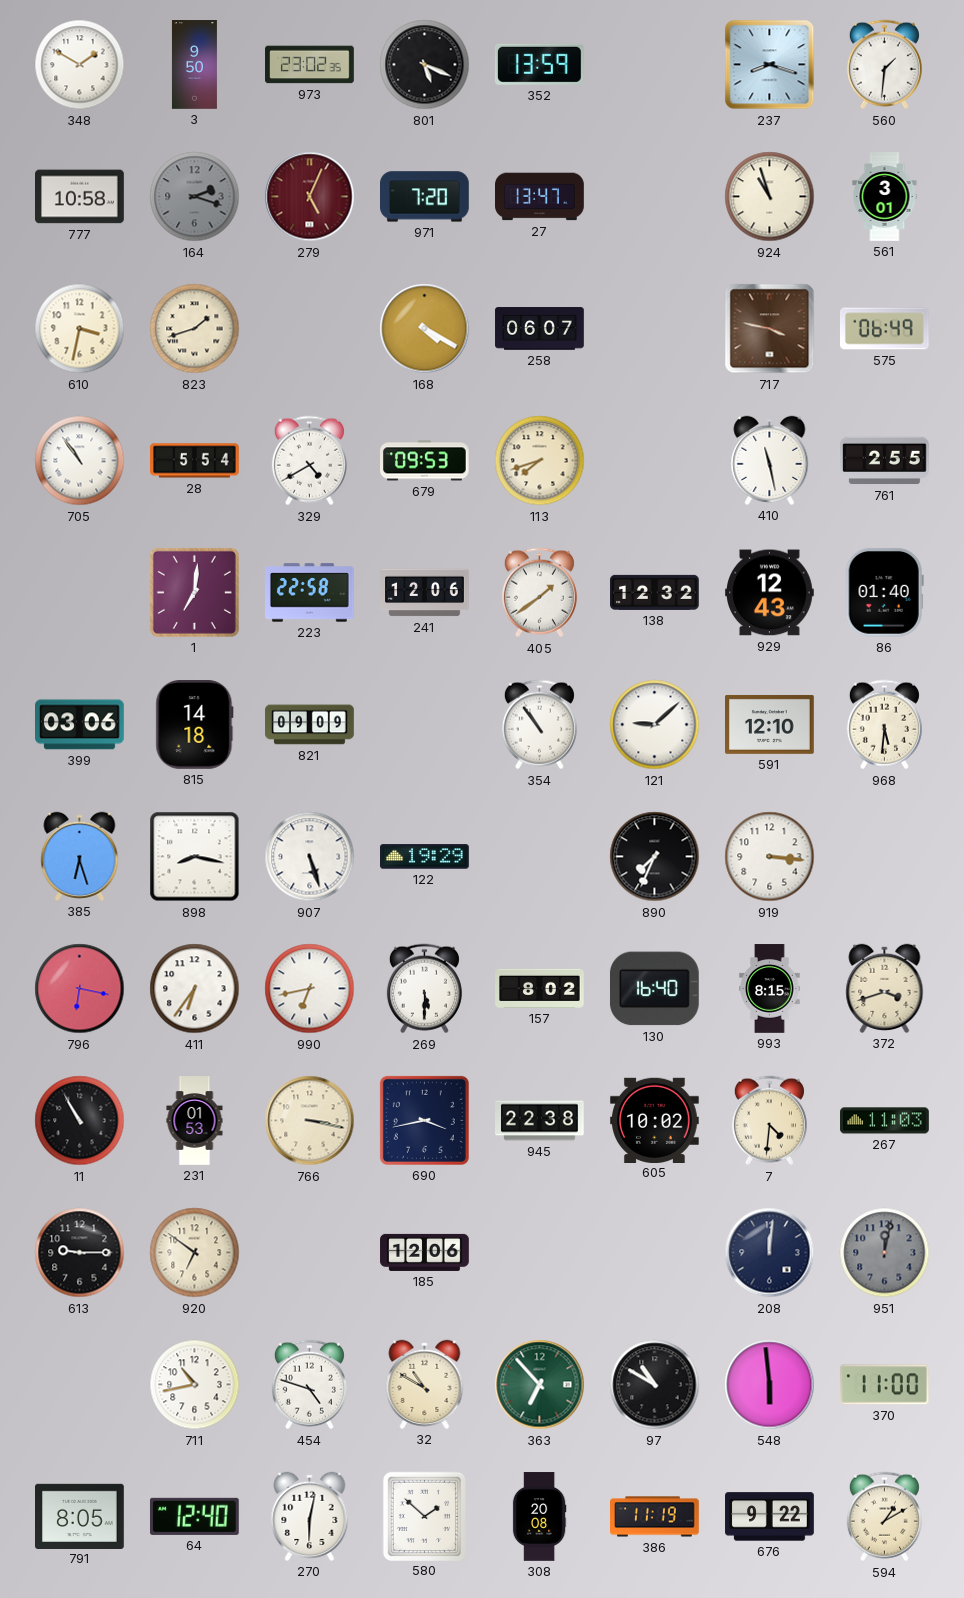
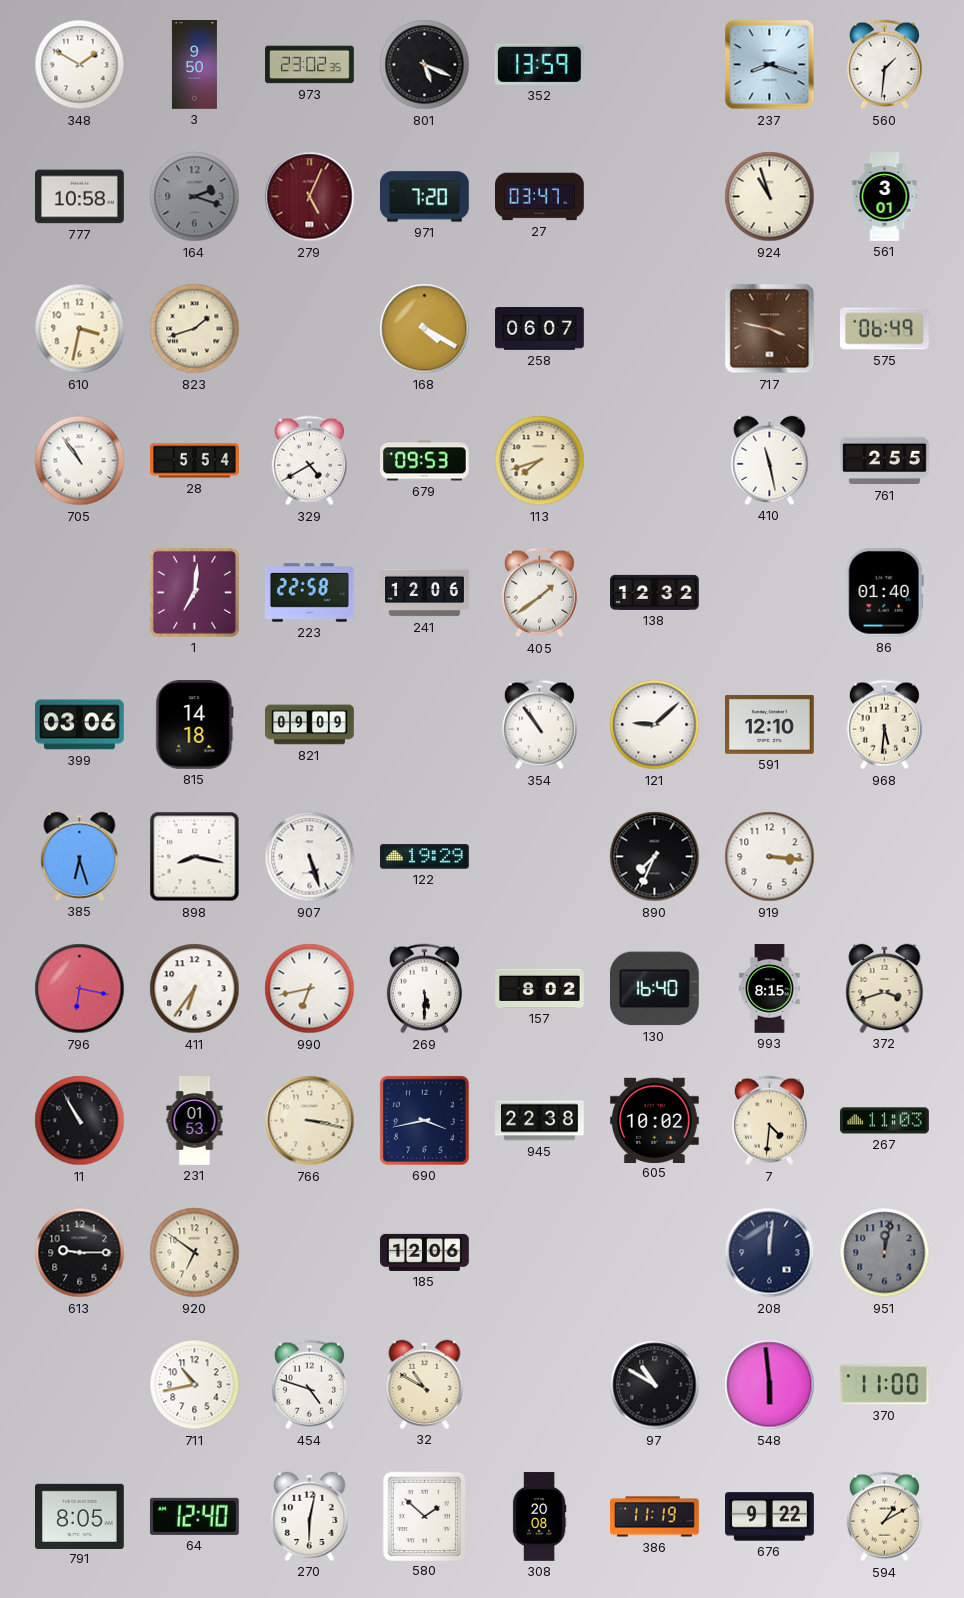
27: 13:47 -> 03:47 (540, 197)
929: 12:43 -> none (770, 593)
363: 6:53 -> none (540, 1385)
